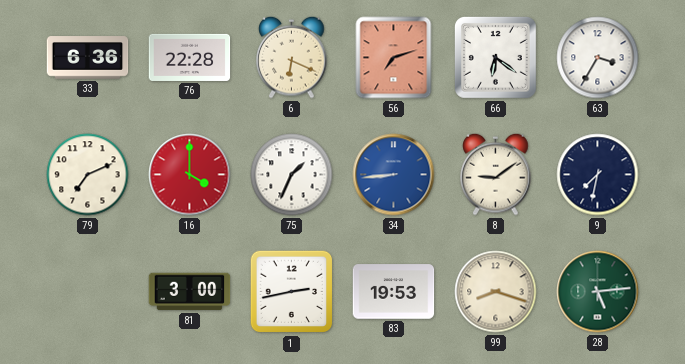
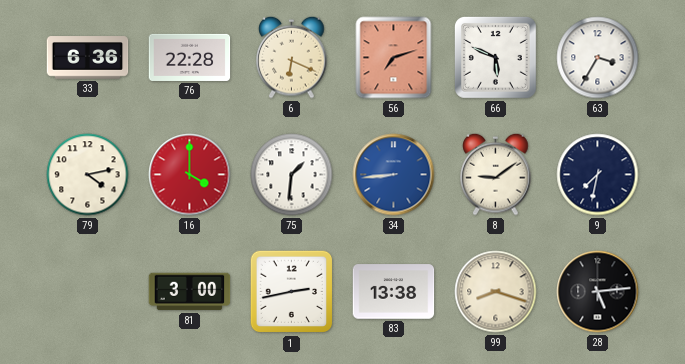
66: 6:21 -> 5:49 (495, 57)
79: 7:11 -> 4:13 (88, 175)
75: 1:34 -> 1:31 (292, 175)
83: 19:53 -> 13:38 (394, 292)
28 dial: green -> black (598, 292)
